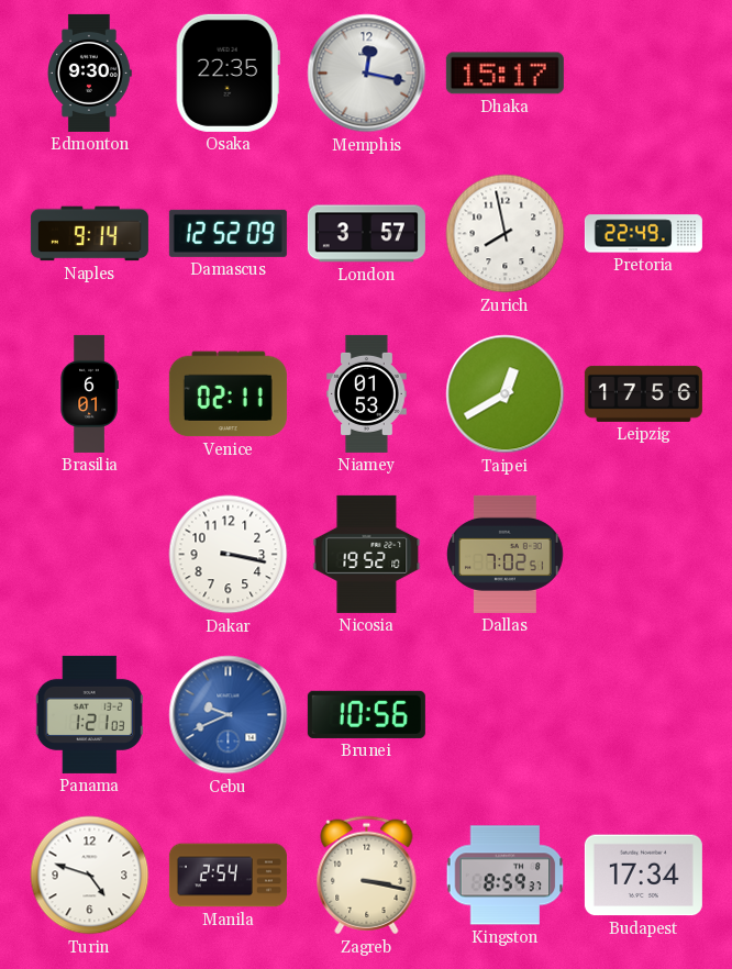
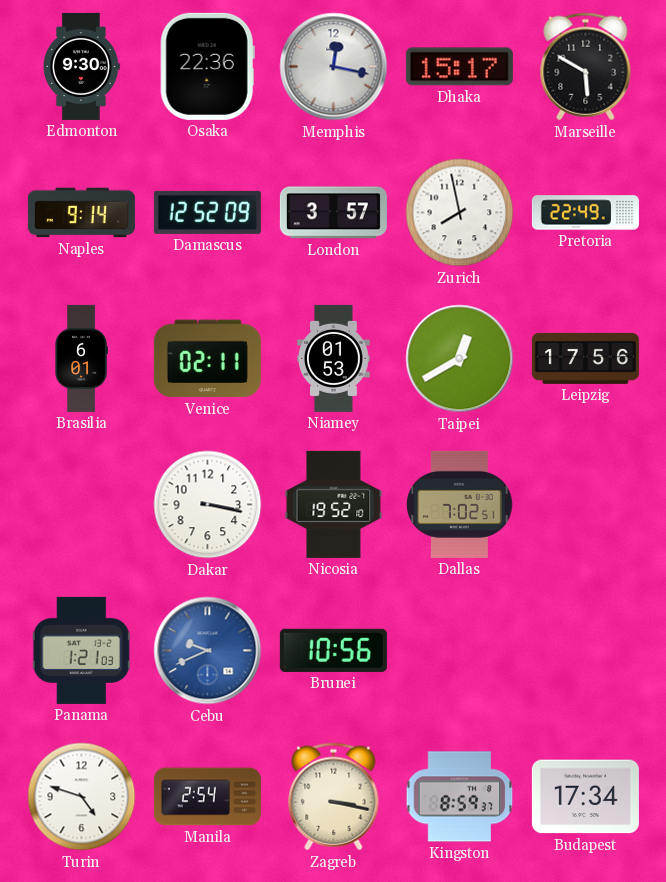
Osaka: 22:35 -> 22:36 (207, 66)
Marseille: none -> 5:50 (586, 67)
